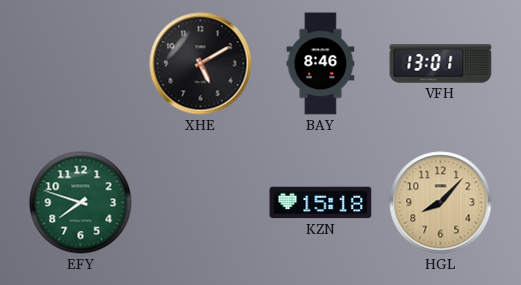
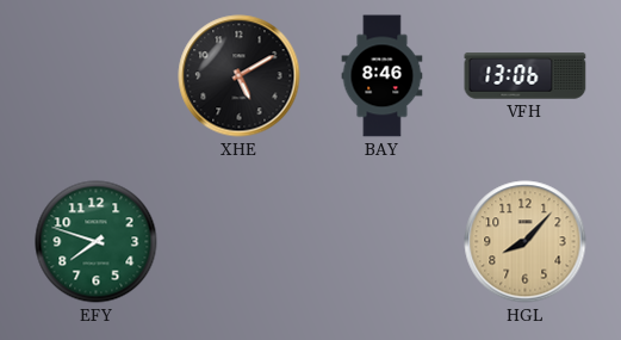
VFH: 13:01 -> 13:06 (526, 76)
KZN: 15:18 -> none (321, 203)
